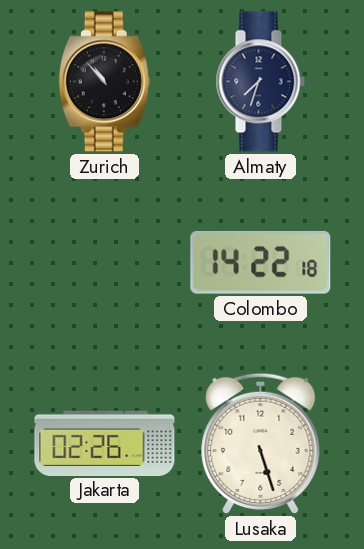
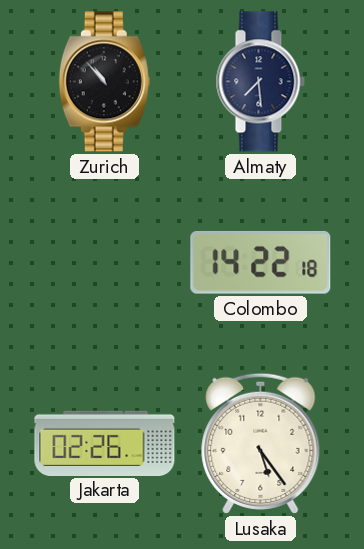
Almaty: 7:33 -> 7:29 (260, 82)
Lusaka: 5:27 -> 5:24 (261, 443)
